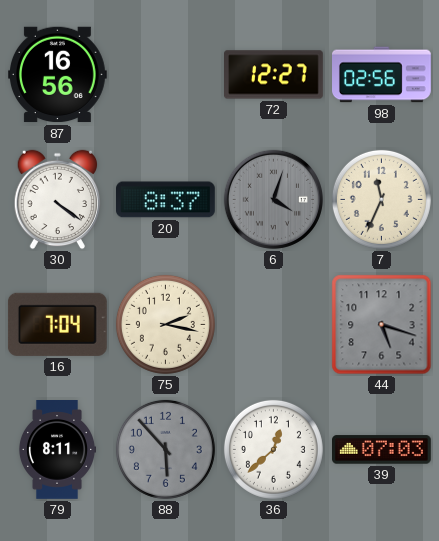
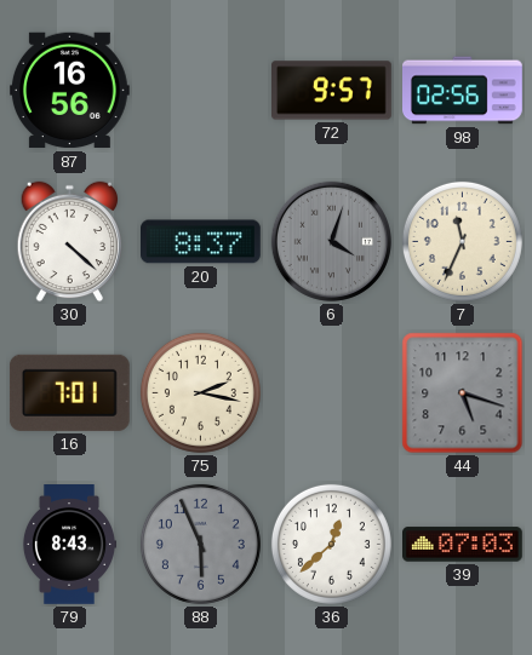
72: 12:27 -> 9:57 (332, 91)
30: 4:21 -> 4:22 (69, 242)
16: 7:04 -> 7:01 (69, 392)
79: 8:11 -> 8:43 (68, 545)
88: 5:53 -> 5:56 (200, 544)
